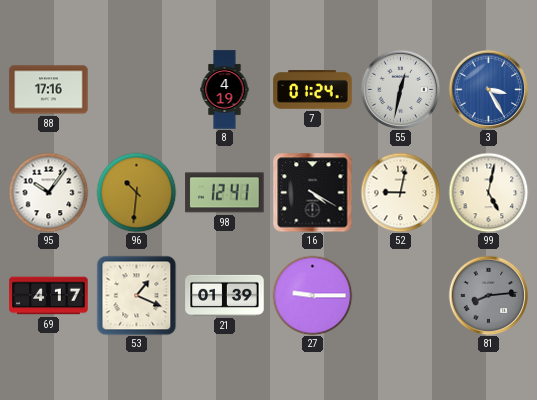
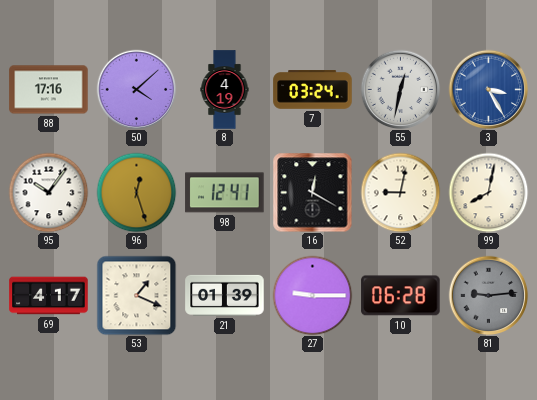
50: none -> 4:08 (136, 89)
7: 01:24 -> 03:24 (313, 90)
96: 10:31 -> 12:27 (136, 192)
16: 4:20 -> 12:20 (312, 192)
99: 5:02 -> 8:02 (488, 192)
10: none -> 06:28 (401, 296)
81: 8:14 -> 9:14 (488, 295)
